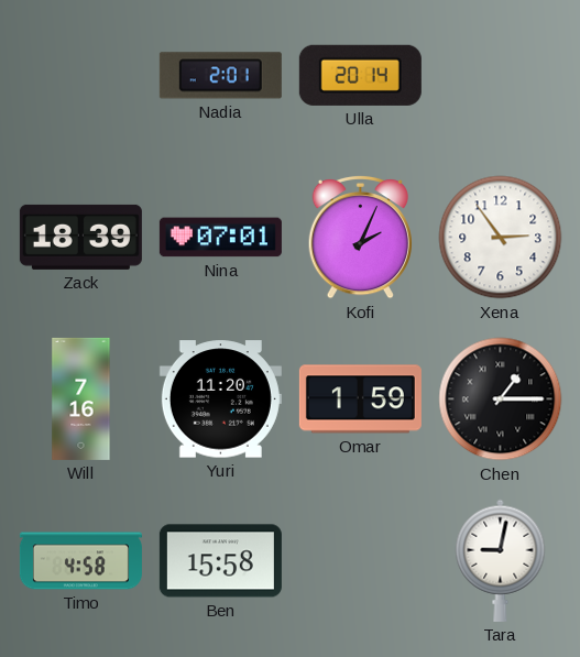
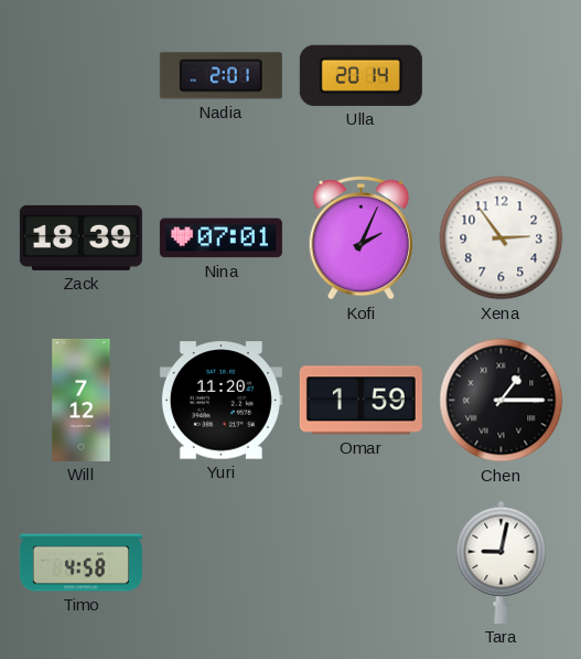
Will: 7:16 -> 7:12 (82, 400)
Ben: 15:58 -> none (220, 561)
